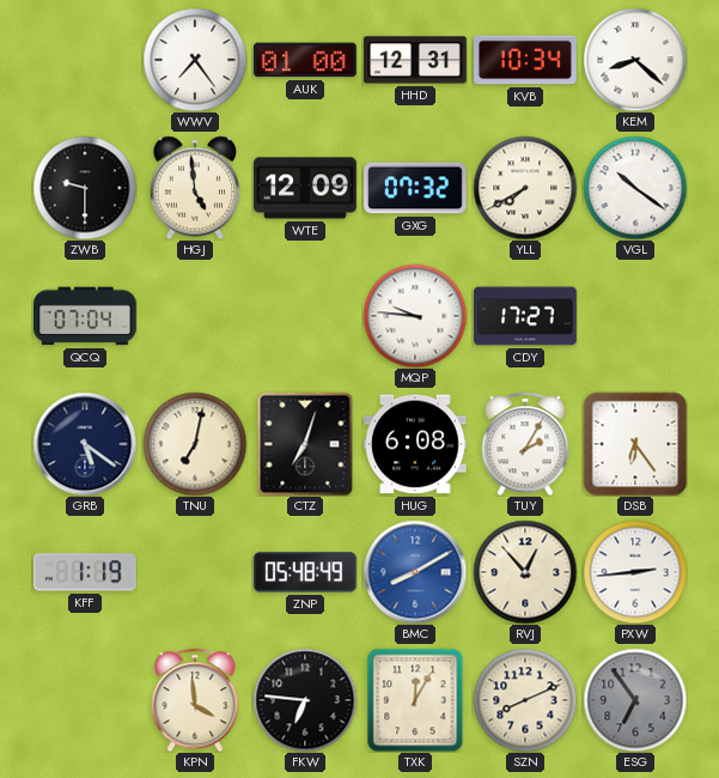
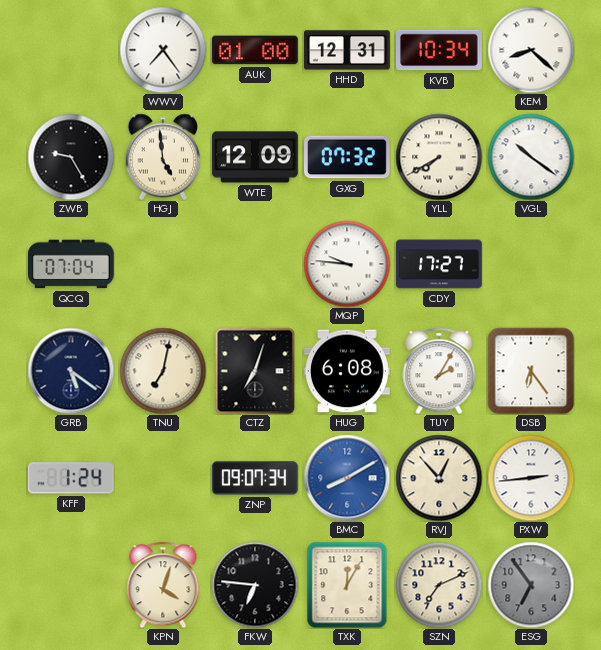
ZWB: 9:30 -> 9:25 (71, 157)
KFF: 1:19 -> 1:24 (71, 478)
ZNP: 05:48 -> 09:07 (256, 478)
KPN: 3:59 -> 4:03 (163, 585)
SZN: 8:11 -> 7:11 (439, 585)
